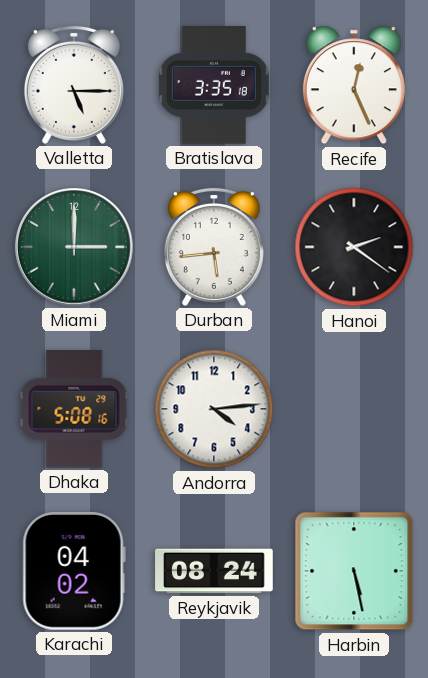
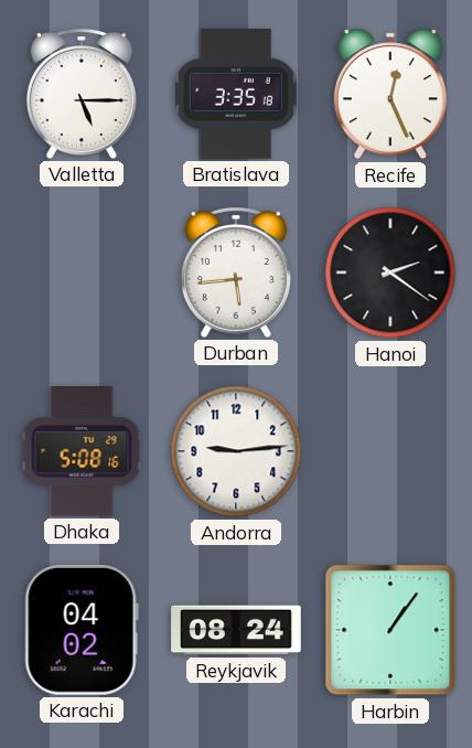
Miami: 3:00 -> none (74, 247)
Andorra: 4:14 -> 9:14 (236, 451)
Harbin: 5:28 -> 1:06 (390, 630)
